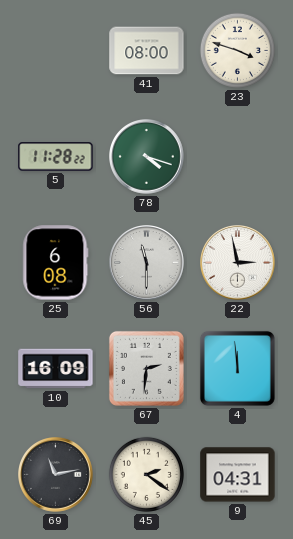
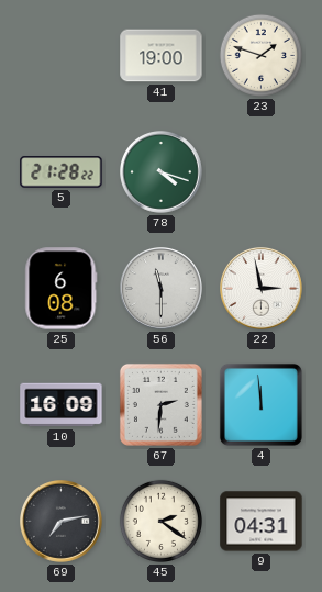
41: 08:00 -> 19:00 (162, 56)
23: 3:48 -> 1:48 (260, 55)
5: 11:28 -> 21:28 (62, 172)
69: 11:13 -> 7:13 (62, 522)
